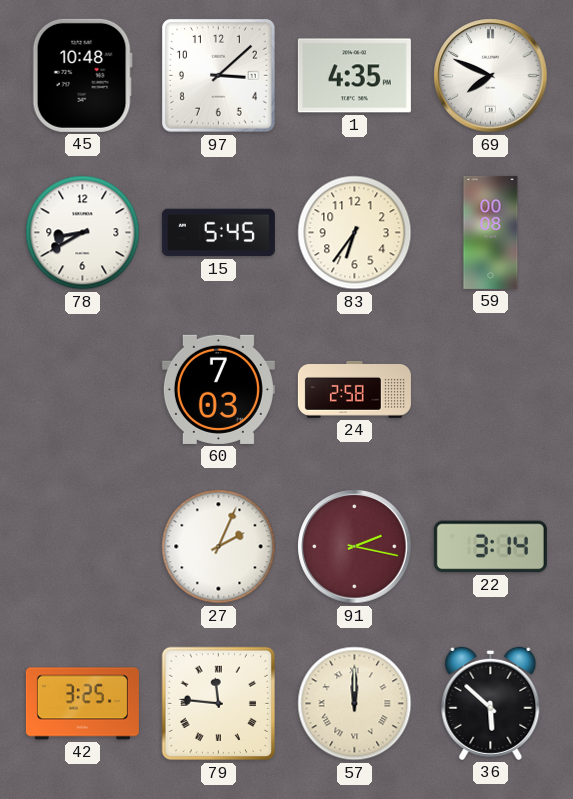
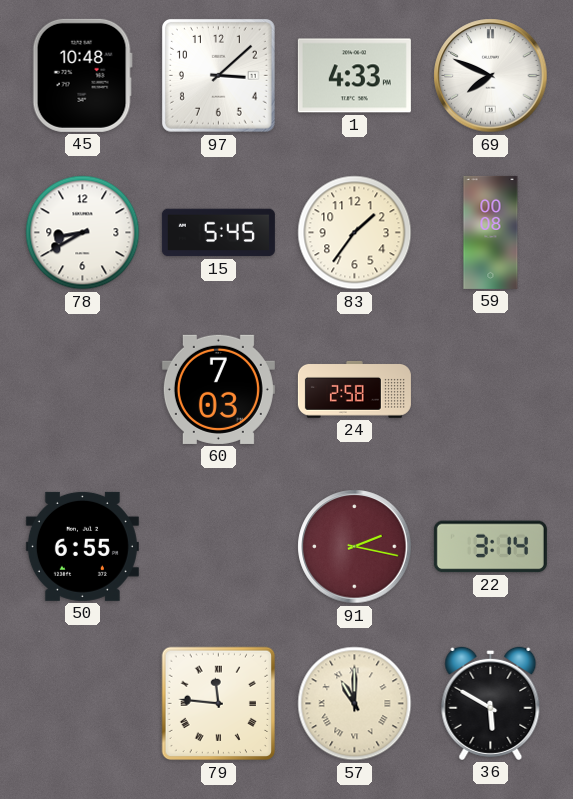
1: 4:35 -> 4:33 (354, 76)
83: 6:36 -> 1:36 (355, 233)
50: none -> 6:55 (82, 546)
27: 2:04 -> none (219, 547)
42: 3:25 -> none (82, 704)
57: 12:00 -> 11:00 (355, 704)
36: 5:52 -> 5:50 (491, 703)
